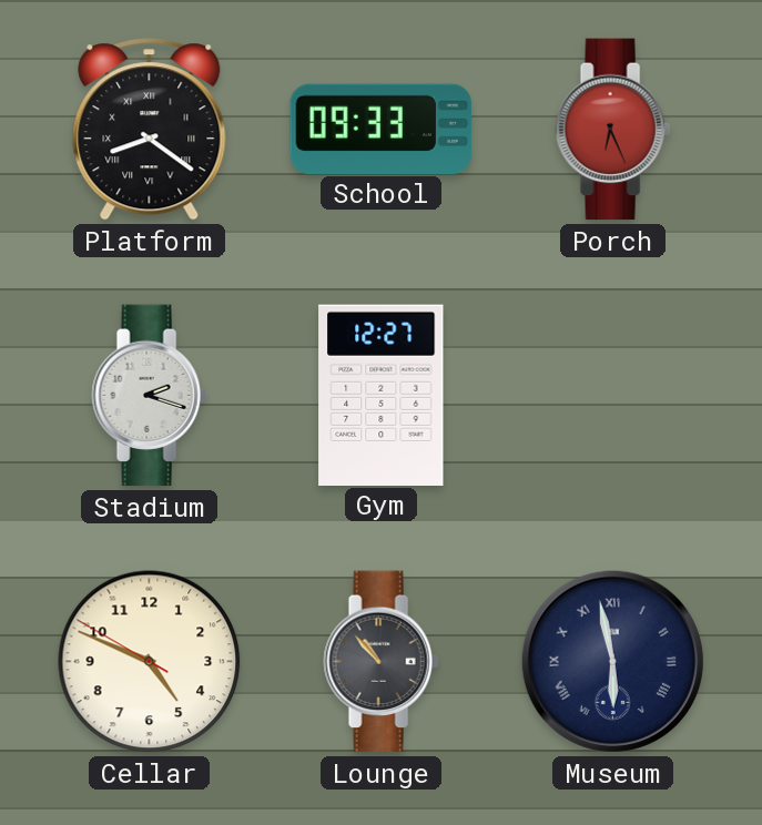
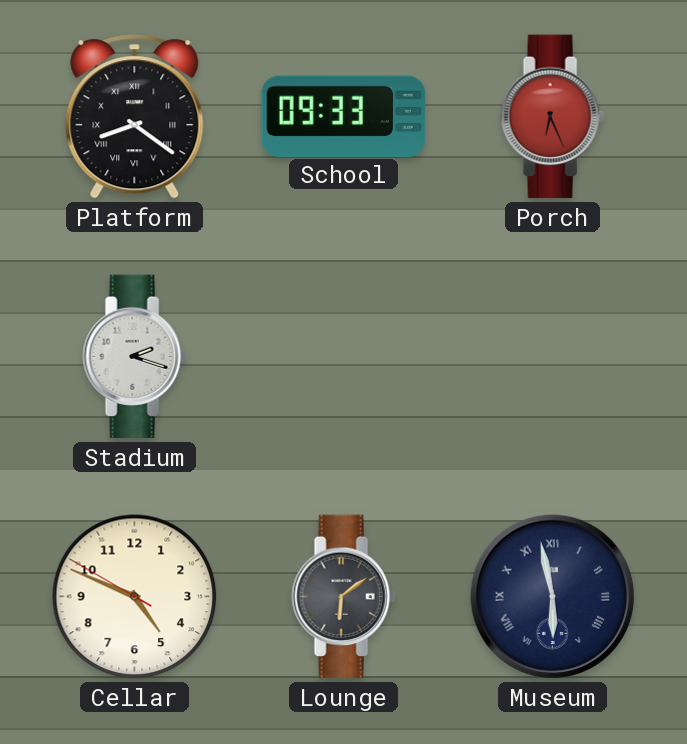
Gym: 12:27 -> none (382, 395)
Lounge: 10:53 -> 6:09 (343, 597)
